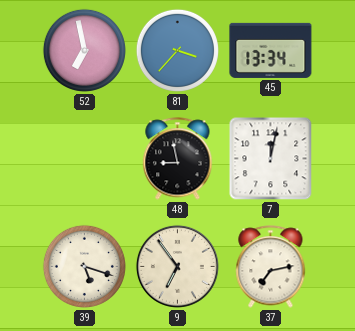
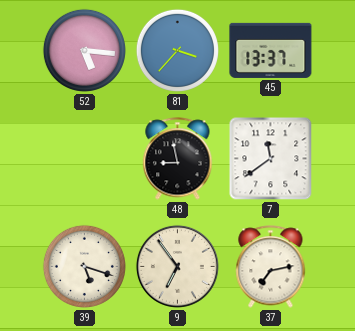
52: 6:58 -> 5:16 (84, 50)
45: 13:34 -> 13:37 (271, 50)
7: 12:02 -> 11:39 (271, 159)
